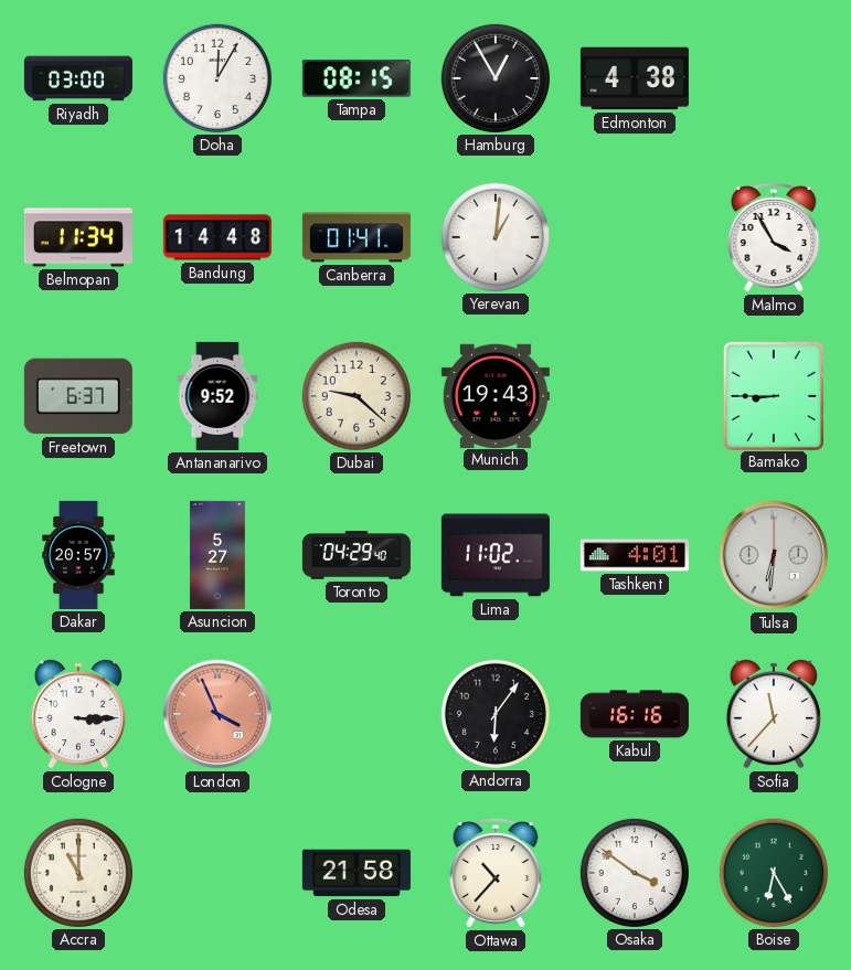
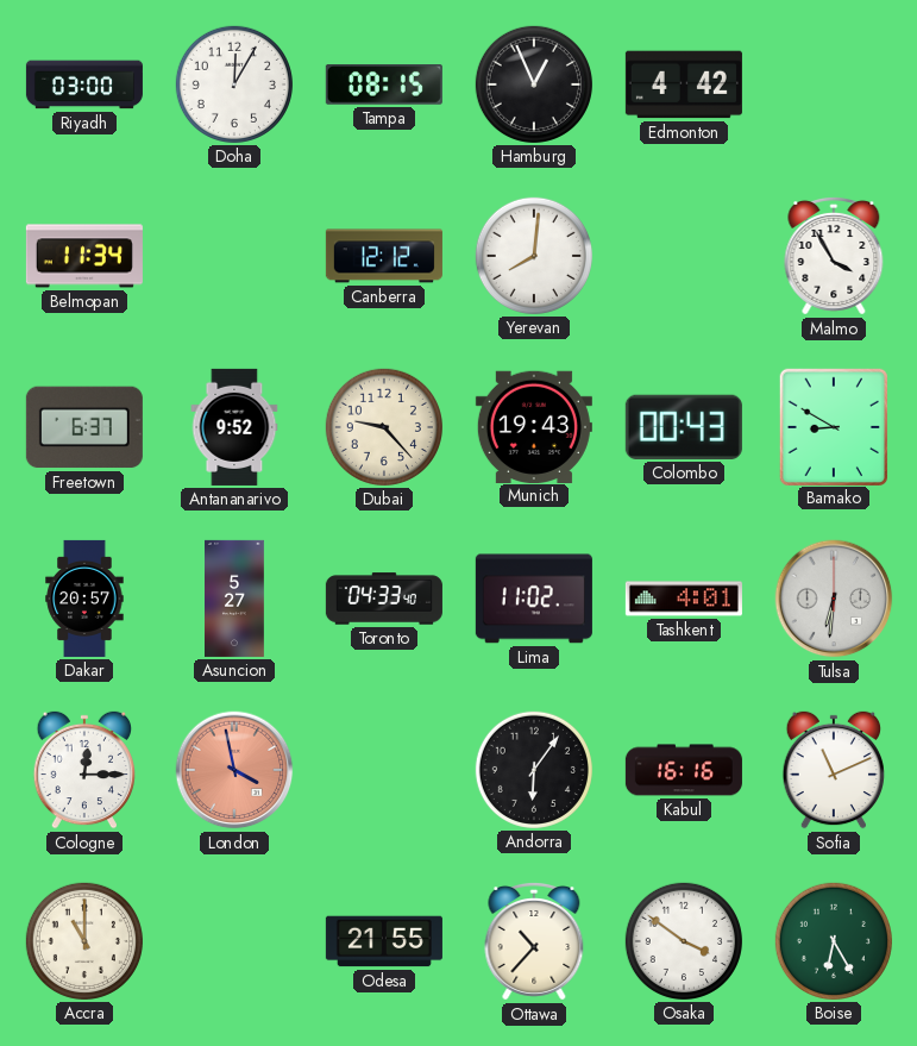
Hamburg: 12:55 -> 12:56 (534, 84)
Edmonton: 4:38 -> 4:42 (684, 84)
Bandung: 14:48 -> none (217, 237)
Canberra: 01:41 -> 12:12 (384, 256)
Yerevan: 1:01 -> 8:01 (534, 256)
Dubai: 9:22 -> 9:23 (384, 427)
Colombo: none -> 00:43 (684, 427)
Bamako: 8:45 -> 8:50 (834, 426)
Toronto: 04:29 -> 04:33 (384, 599)
Cologne: 3:15 -> 12:15 (83, 770)
London: 3:56 -> 3:58 (234, 770)
Sofia: 11:37 -> 11:11 (833, 770)
Odesa: 21:58 -> 21:55 (384, 941)
